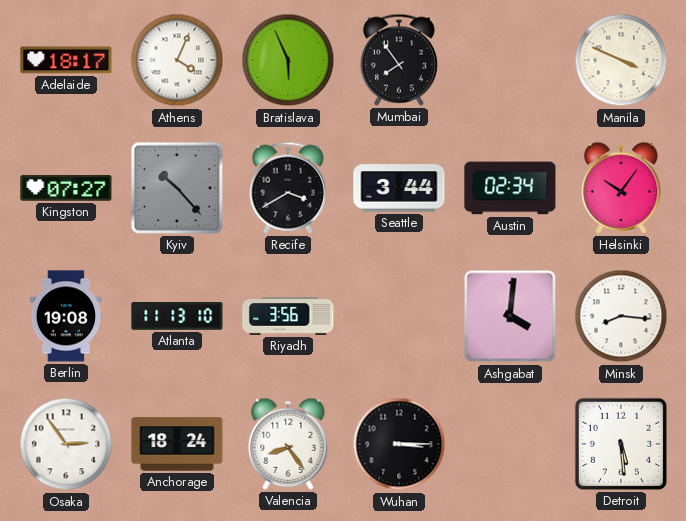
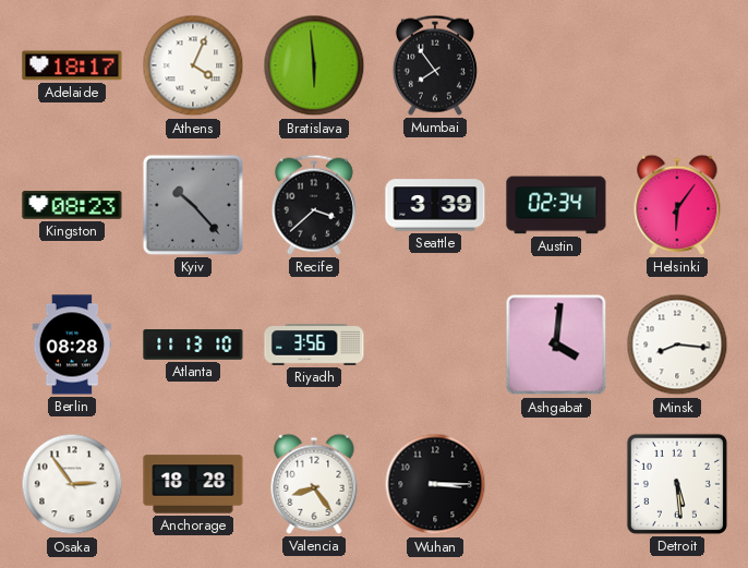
Bratislava: 5:56 -> 5:59 (314, 65)
Manila: 3:49 -> none (621, 60)
Kingston: 07:27 -> 08:23 (72, 205)
Recife: 3:40 -> 3:38 (314, 205)
Seattle: 3:44 -> 3:39 (435, 205)
Helsinki: 10:06 -> 6:06 (677, 205)
Berlin: 19:08 -> 08:28 (72, 345)
Anchorage: 18:24 -> 18:28 (193, 484)
